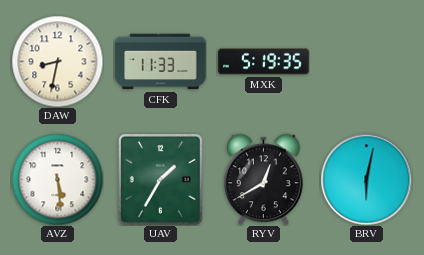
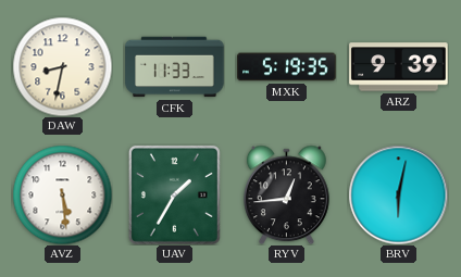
ARZ: none -> 9:39 (399, 67)
RYV: 12:40 -> 12:44 (287, 194)
